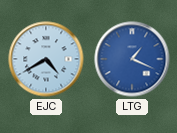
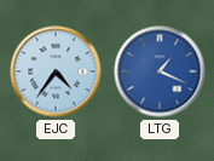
EJC: 4:40 -> 4:36 (56, 71)
